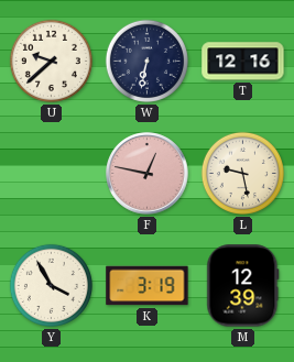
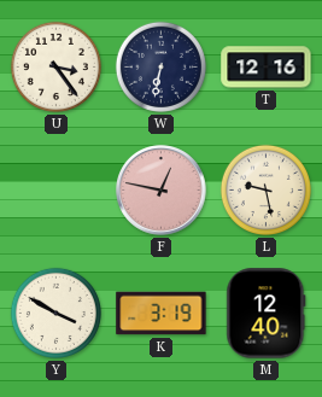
U: 9:38 -> 3:24 (55, 66)
Y: 3:55 -> 3:50 (55, 313)
M: 12:39 -> 12:40 (267, 314)
